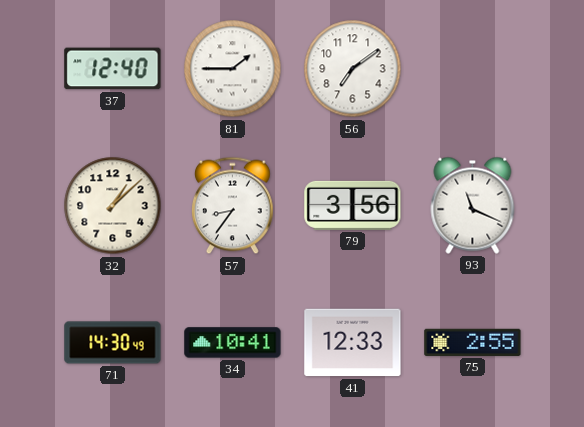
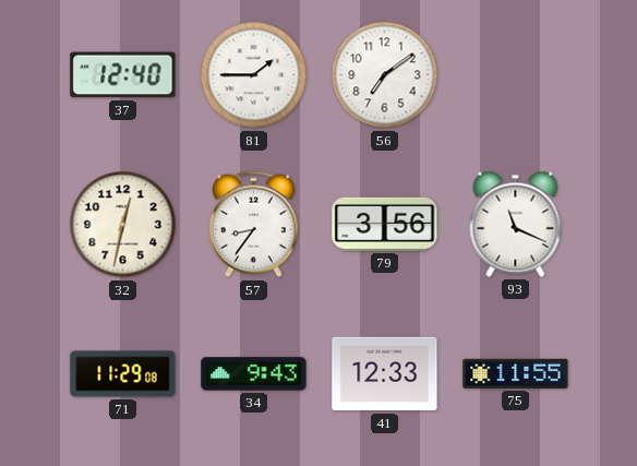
32: 1:08 -> 12:32 (123, 225)
71: 14:30 -> 11:29 (123, 374)
34: 10:41 -> 9:43 (254, 374)
75: 2:55 -> 11:55 (516, 373)
